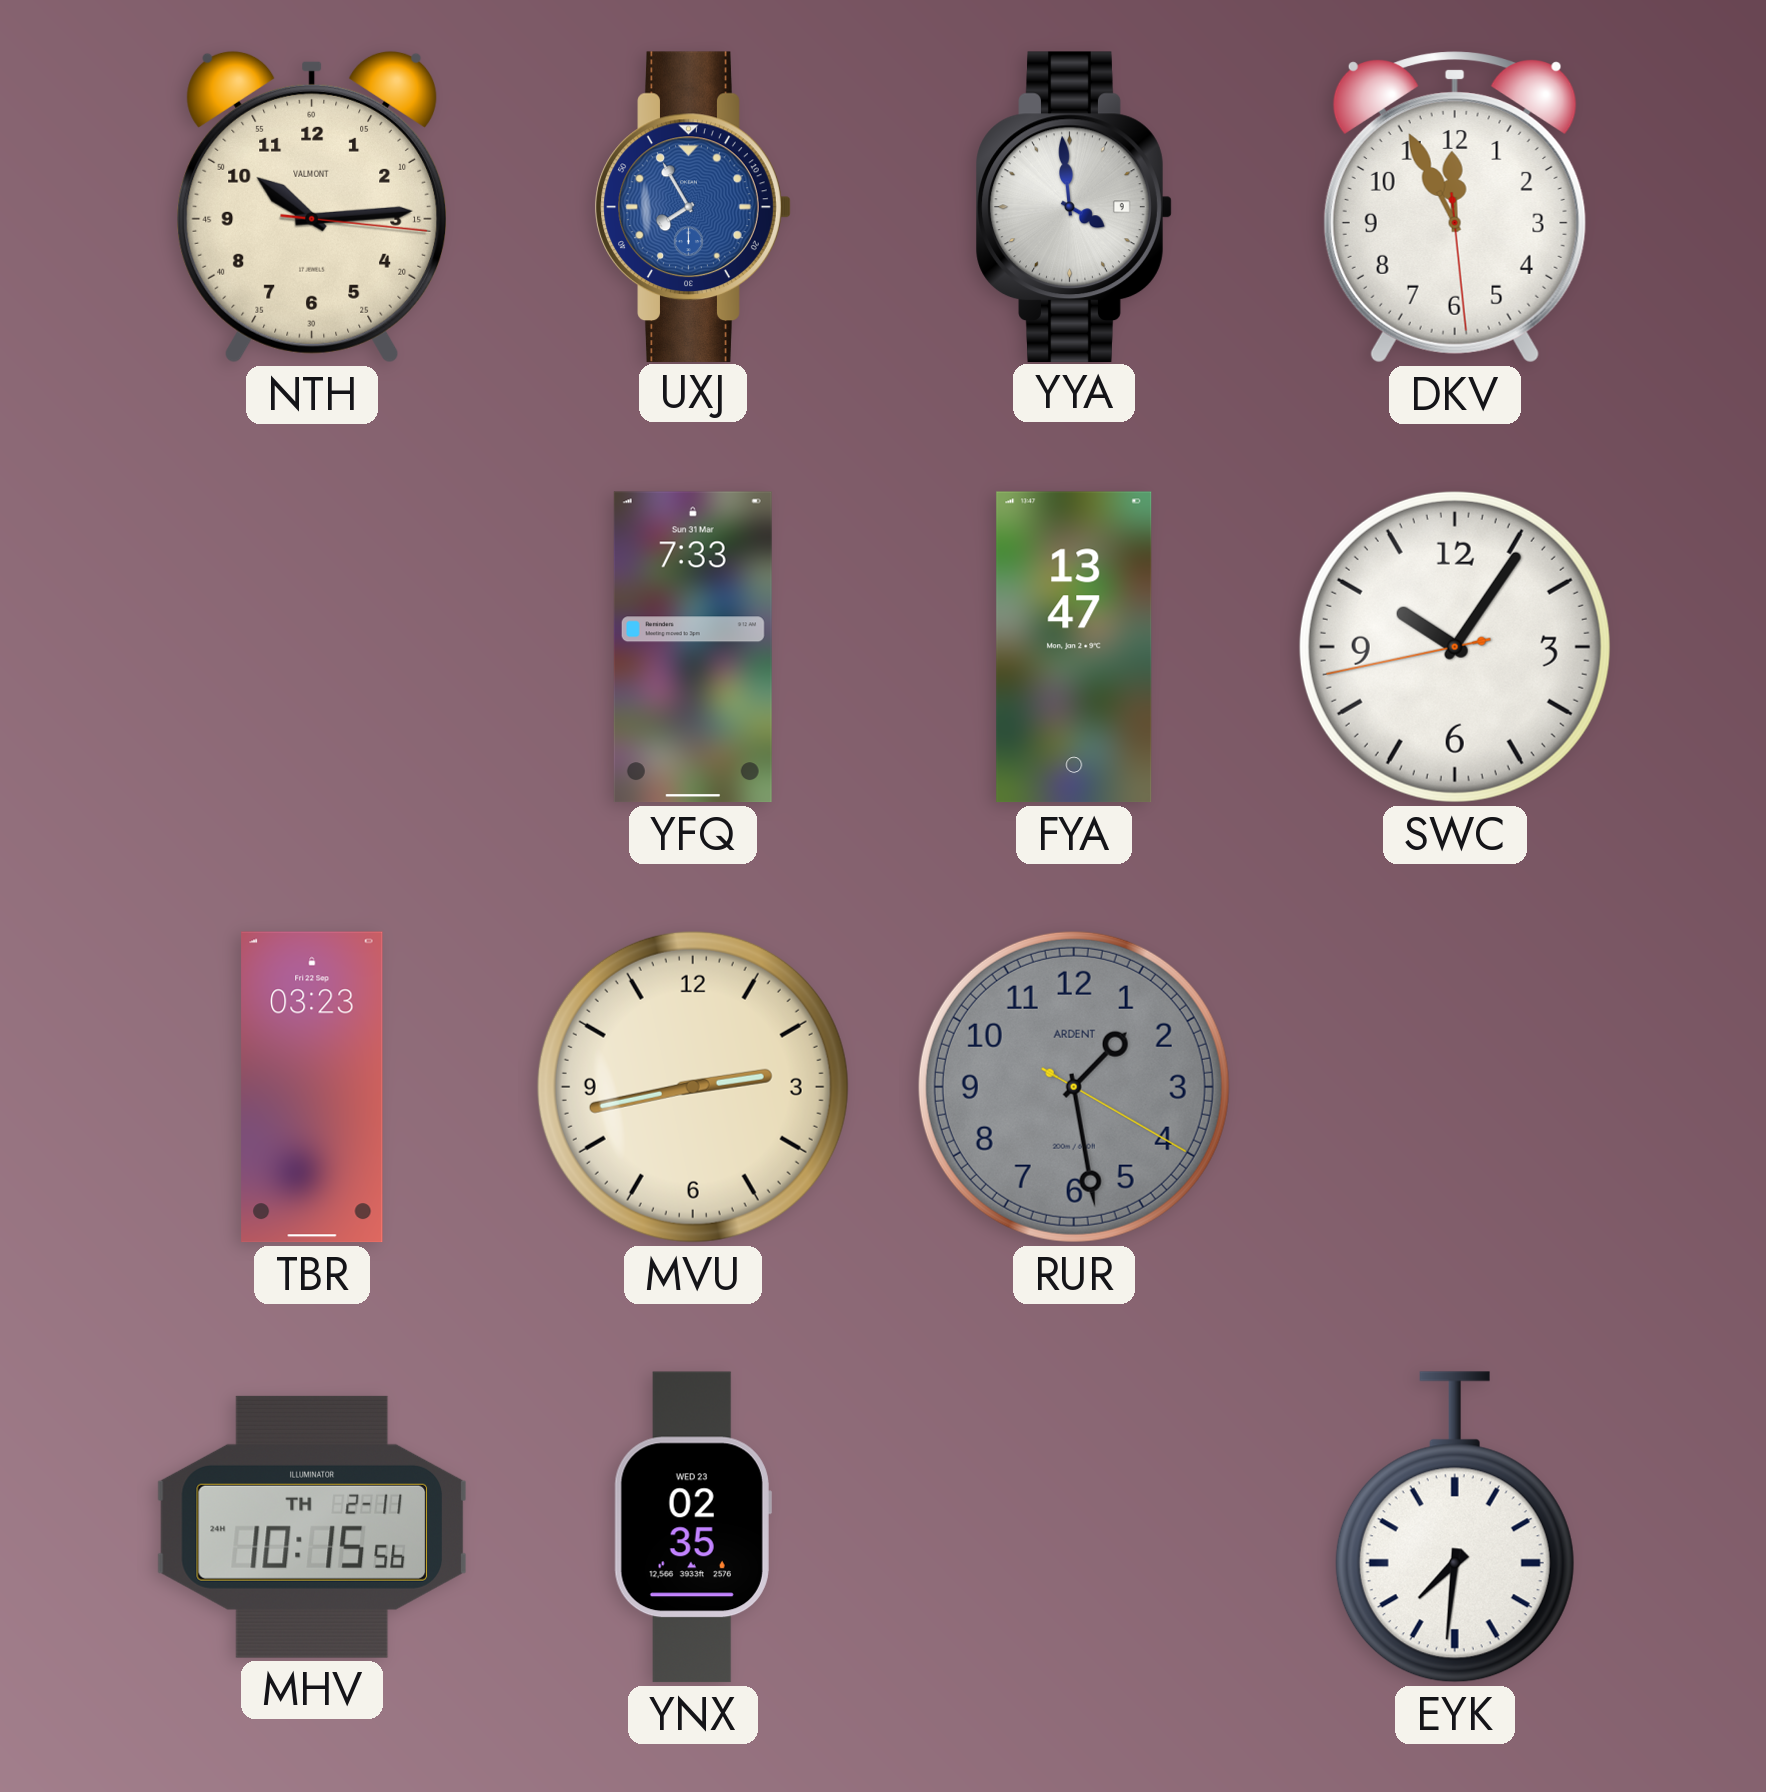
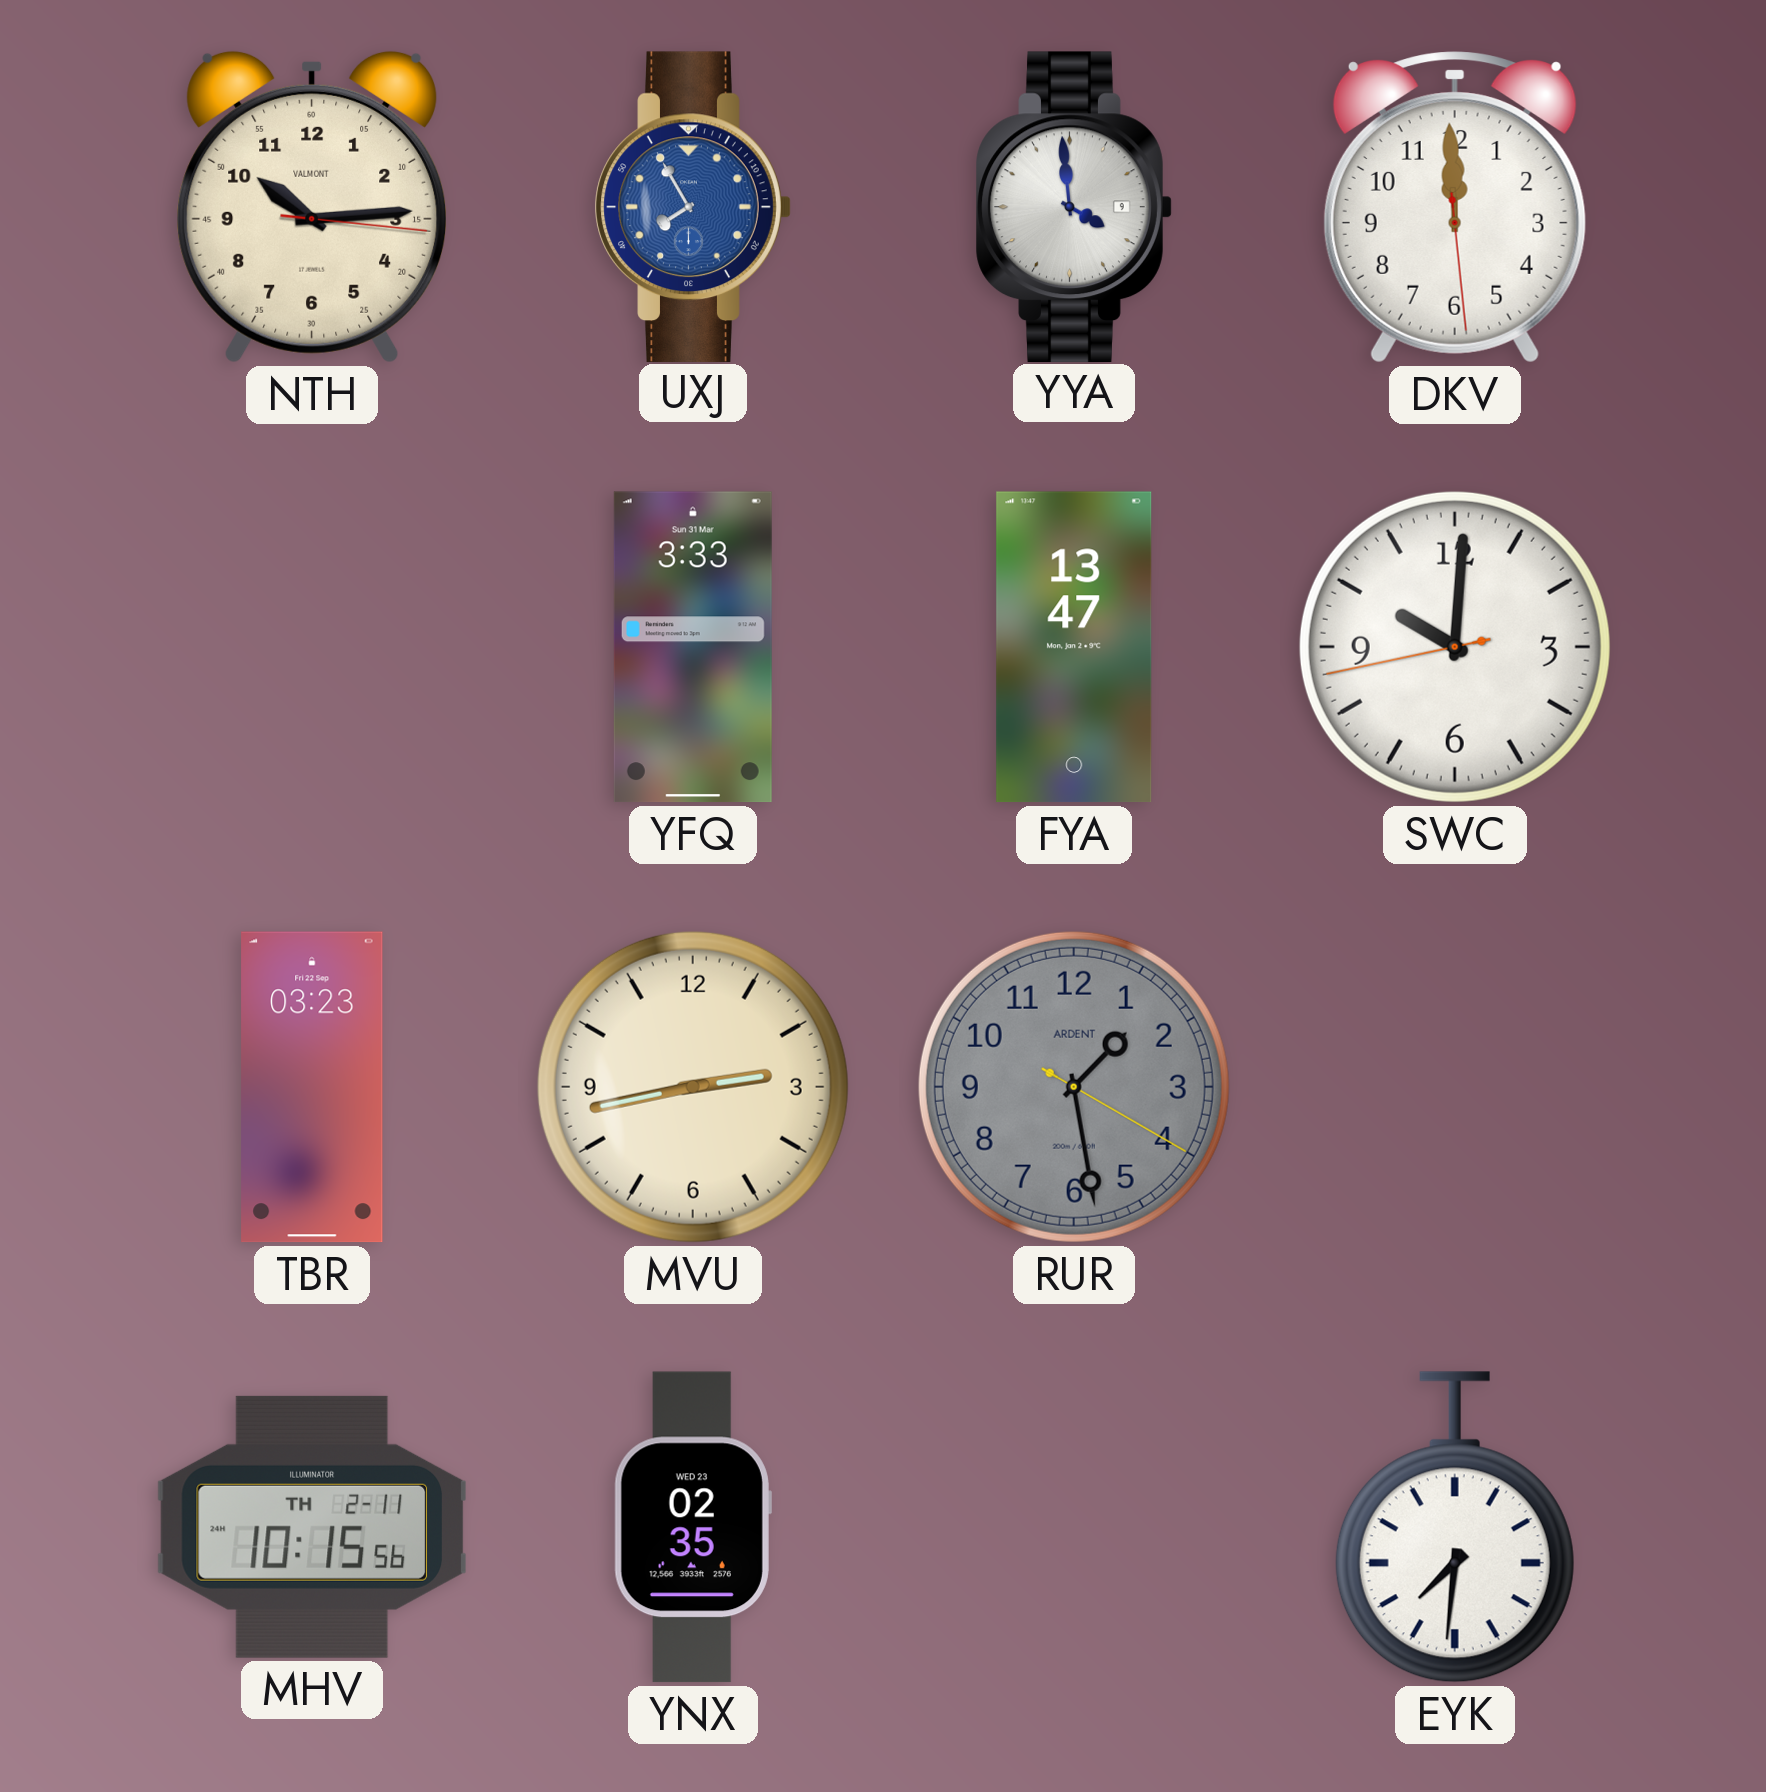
DKV: 11:55 -> 11:59 (1455, 207)
YFQ: 7:33 -> 3:33 (693, 647)
SWC: 10:05 -> 10:00 (1455, 647)
